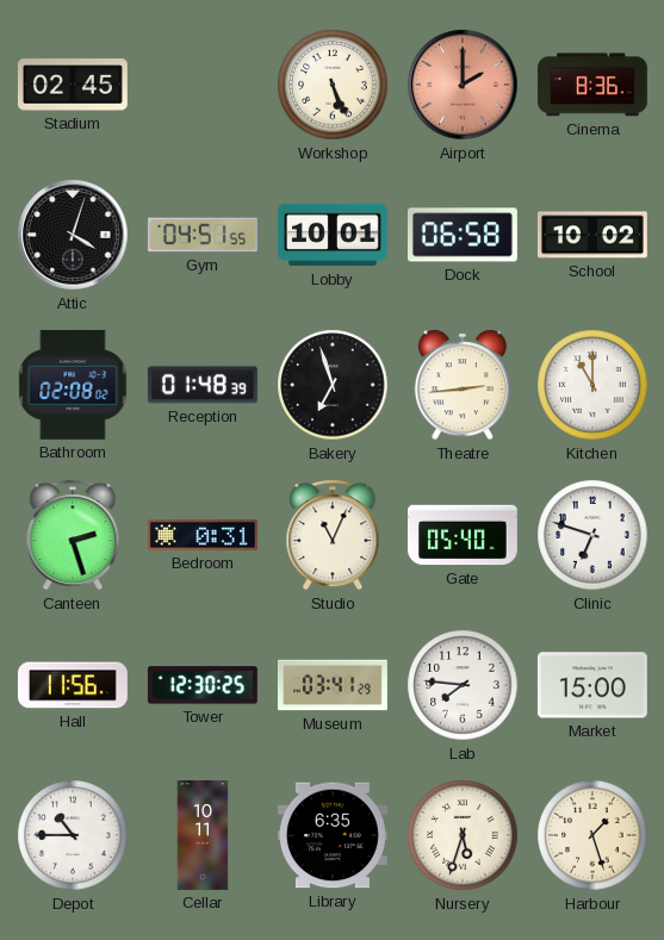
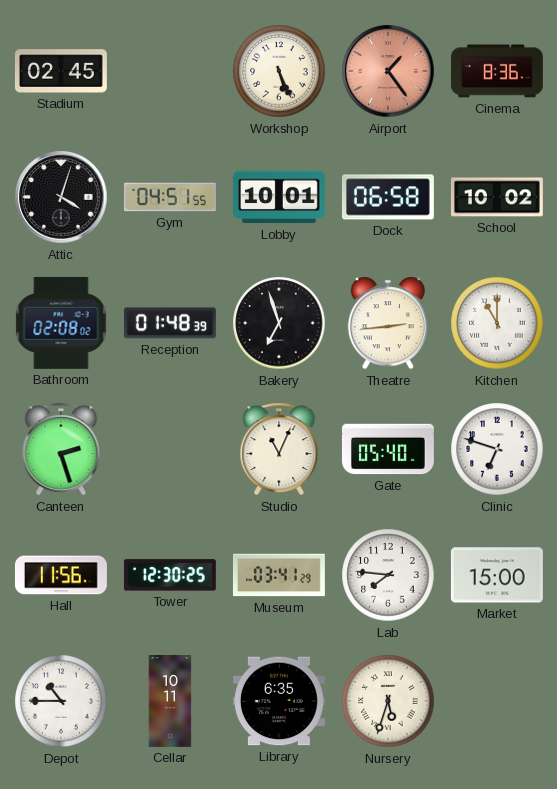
Airport: 2:00 -> 1:24 (388, 71)
Bedroom: 0:31 -> none (203, 535)
Harbour: 1:27 -> none (592, 835)
